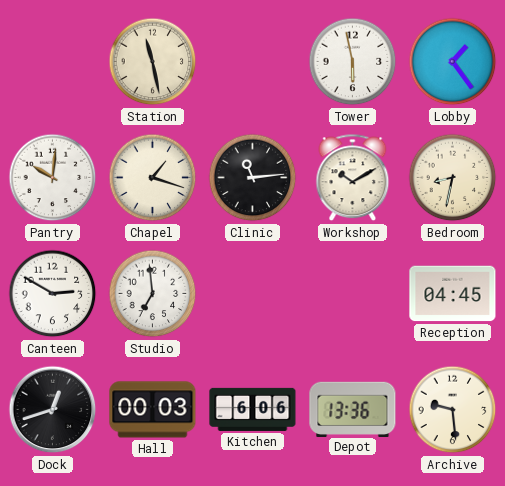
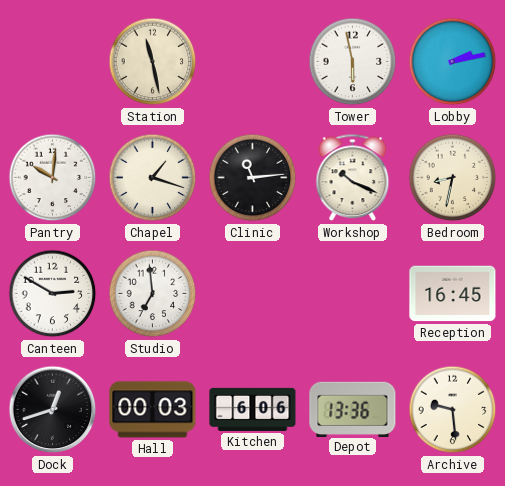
Lobby: 1:24 -> 2:13 (453, 62)
Workshop: 10:10 -> 10:19 (353, 178)
Reception: 04:45 -> 16:45 (453, 294)
